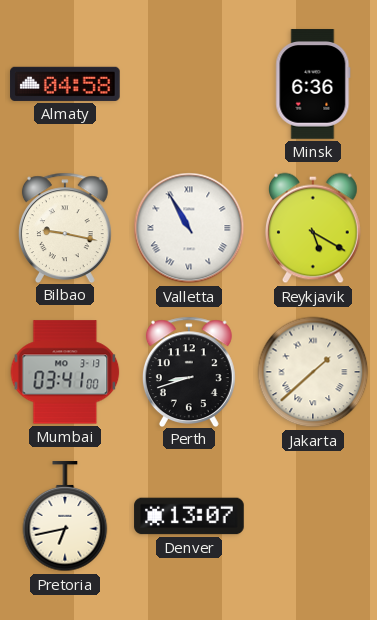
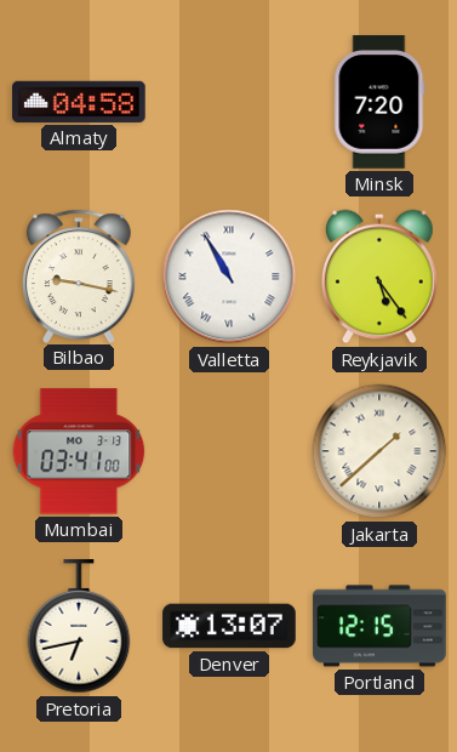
Minsk: 6:36 -> 7:20 (379, 102)
Reykjavik: 5:20 -> 5:24 (379, 277)
Perth: 8:42 -> none (189, 371)
Portland: none -> 12:15 (379, 626)
